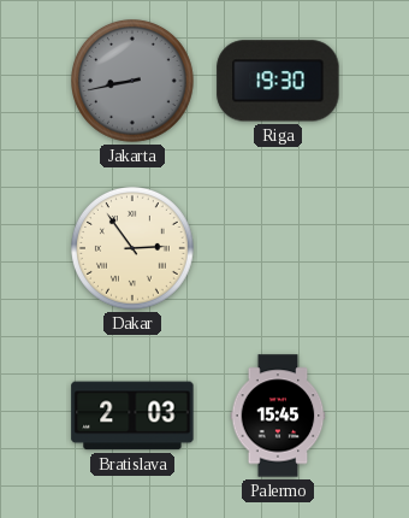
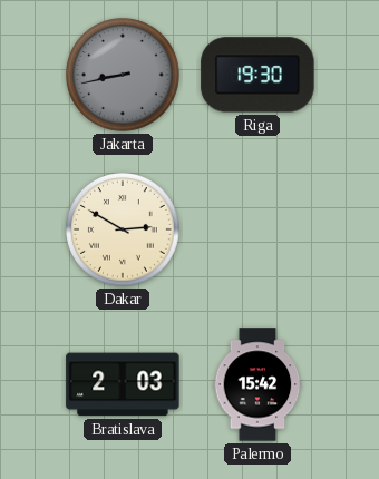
Dakar: 2:54 -> 2:50 (124, 231)
Palermo: 15:45 -> 15:42 (257, 384)
